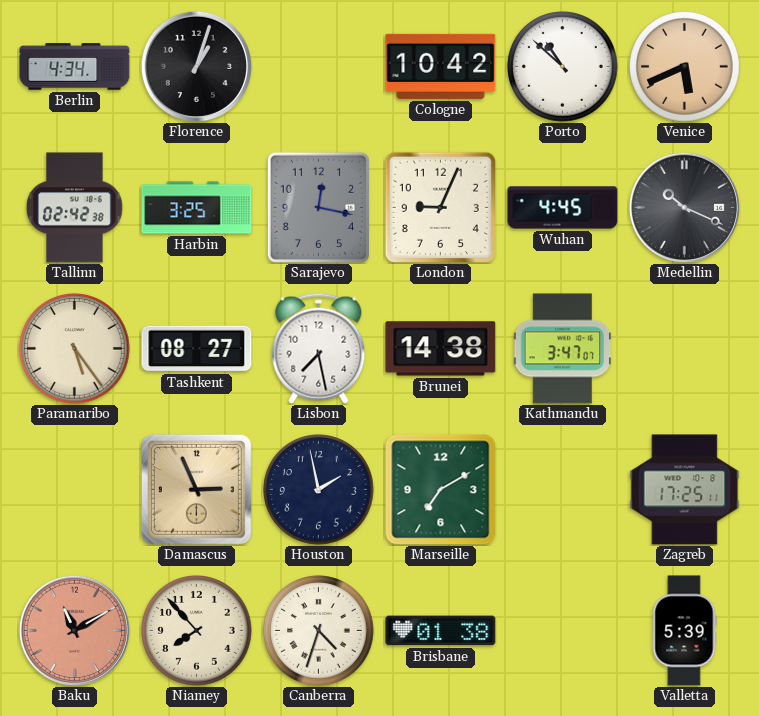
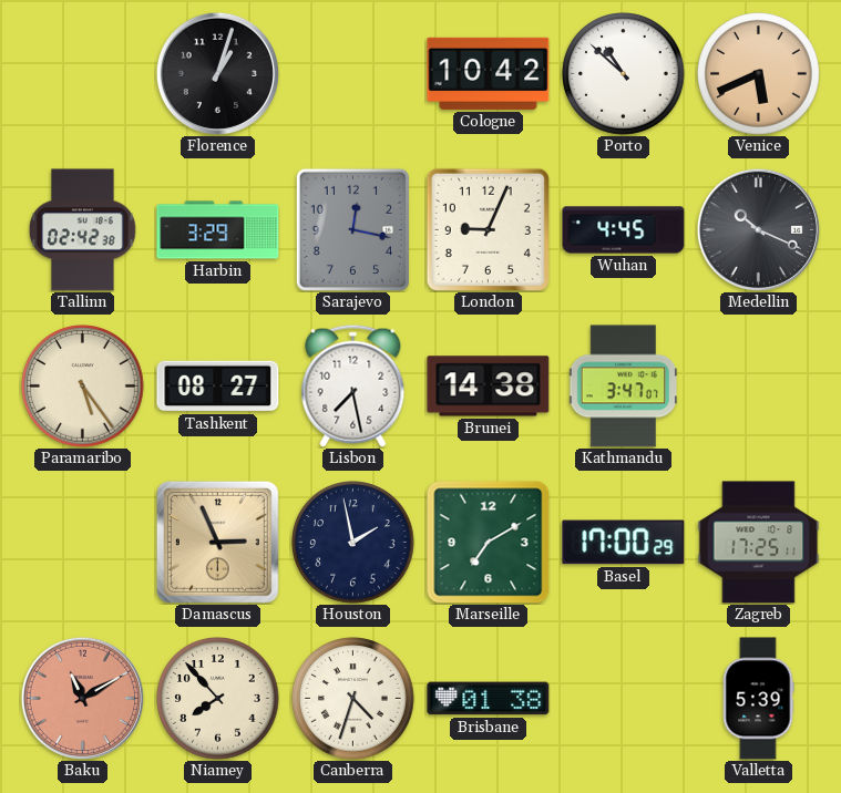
Berlin: 4:34 -> none (75, 67)
Harbin: 3:25 -> 3:29 (218, 230)
Basel: none -> 17:00 (624, 543)
